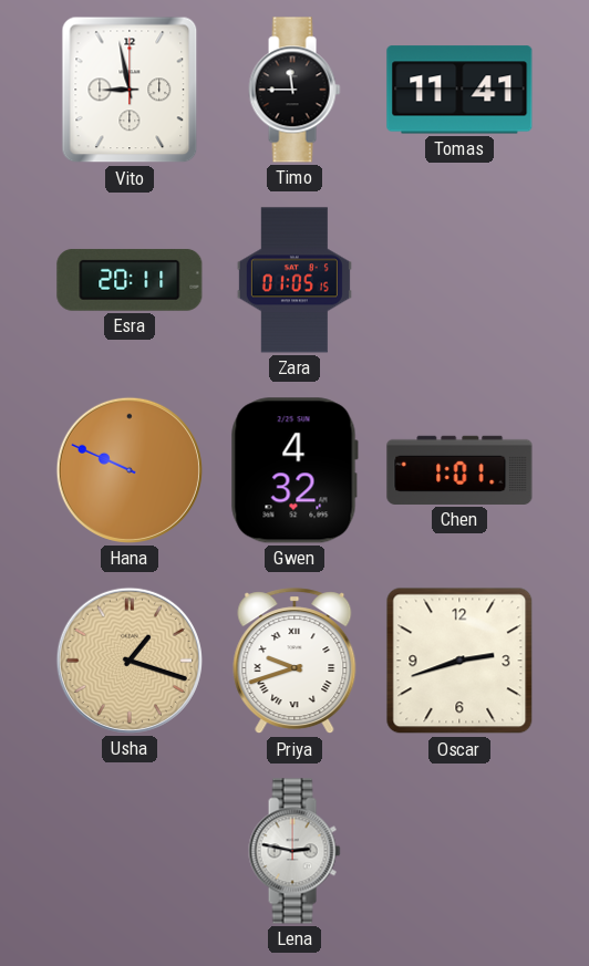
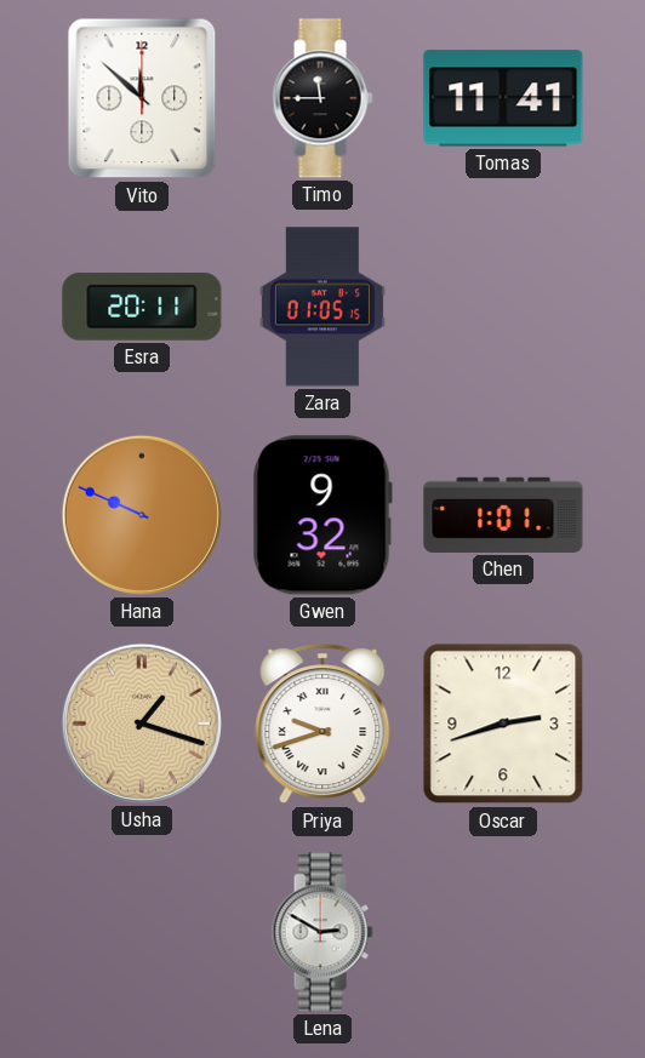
Vito: 8:58 -> 11:52 (142, 98)
Gwen: 4:32 -> 9:32 (322, 515)
Lena: 2:47 -> 2:50 (322, 932)
